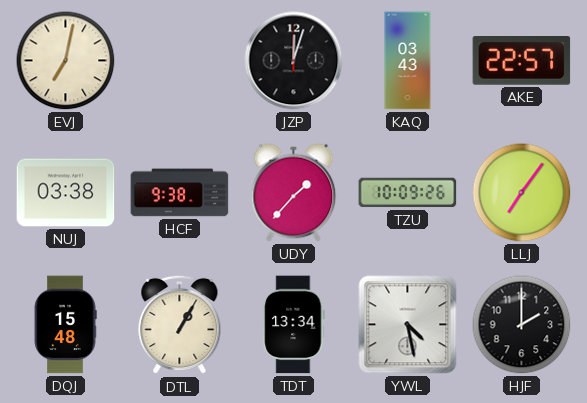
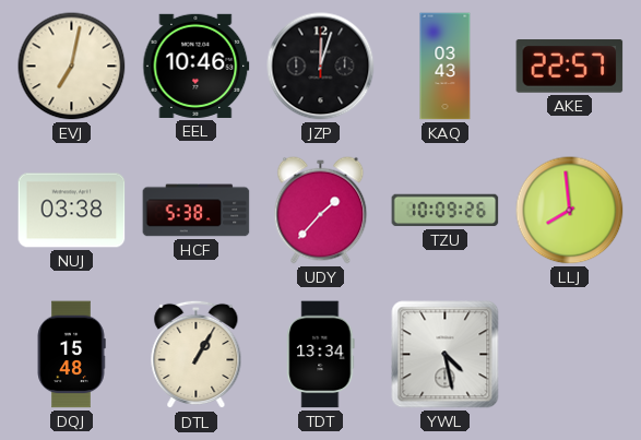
EEL: none -> 10:46 (197, 66)
HCF: 9:38 -> 5:38 (197, 211)
LLJ: 7:06 -> 7:59 (570, 211)
HJF: 2:00 -> none (522, 325)
